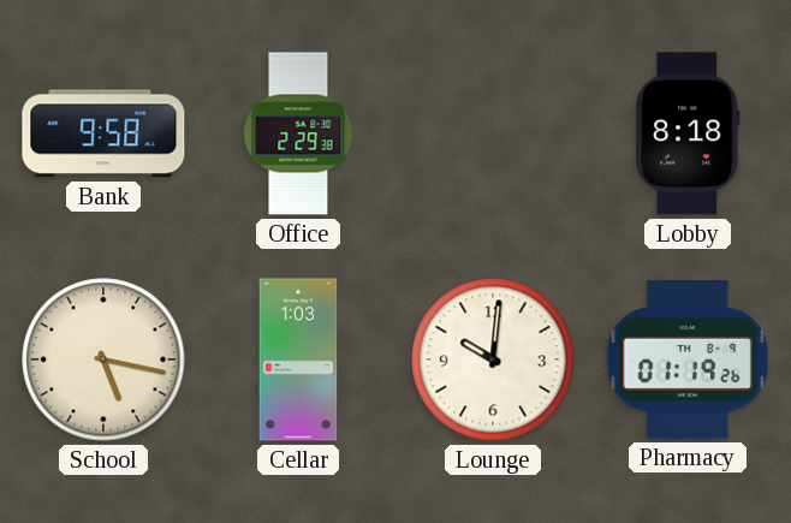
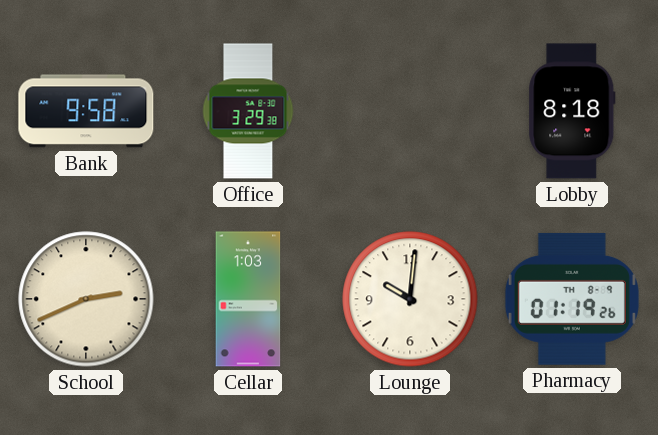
Office: 2:29 -> 3:29 (248, 111)
School: 5:17 -> 2:41 (86, 299)
